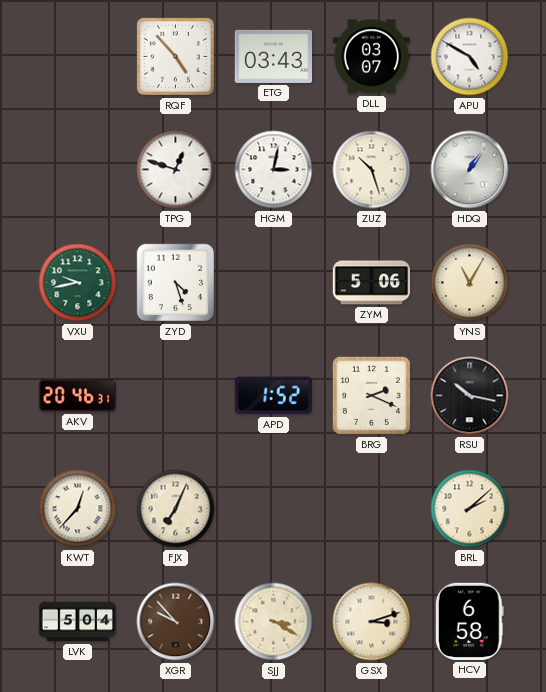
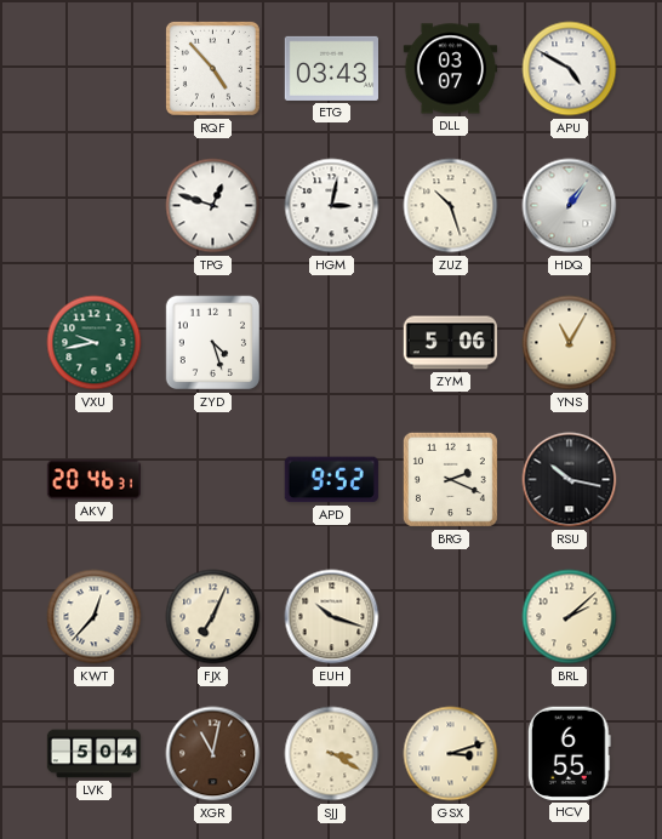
APD: 1:52 -> 9:52 (331, 480)
EUH: none -> 10:18 (332, 617)
XGR: 9:53 -> 11:02 (213, 754)
HCV: 6:58 -> 6:55 (570, 753)
